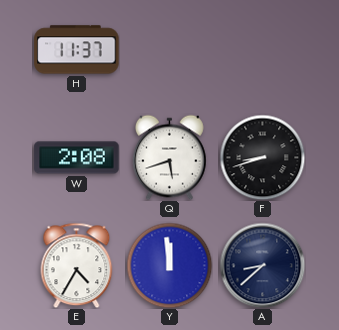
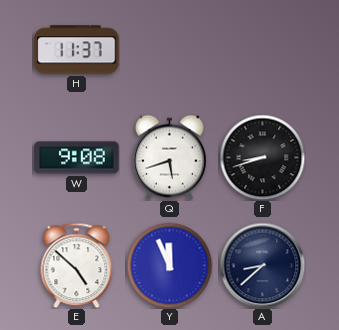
W: 2:08 -> 9:08 (77, 158)
E: 4:35 -> 4:52 (77, 265)
Y: 11:59 -> 11:56 (169, 265)
